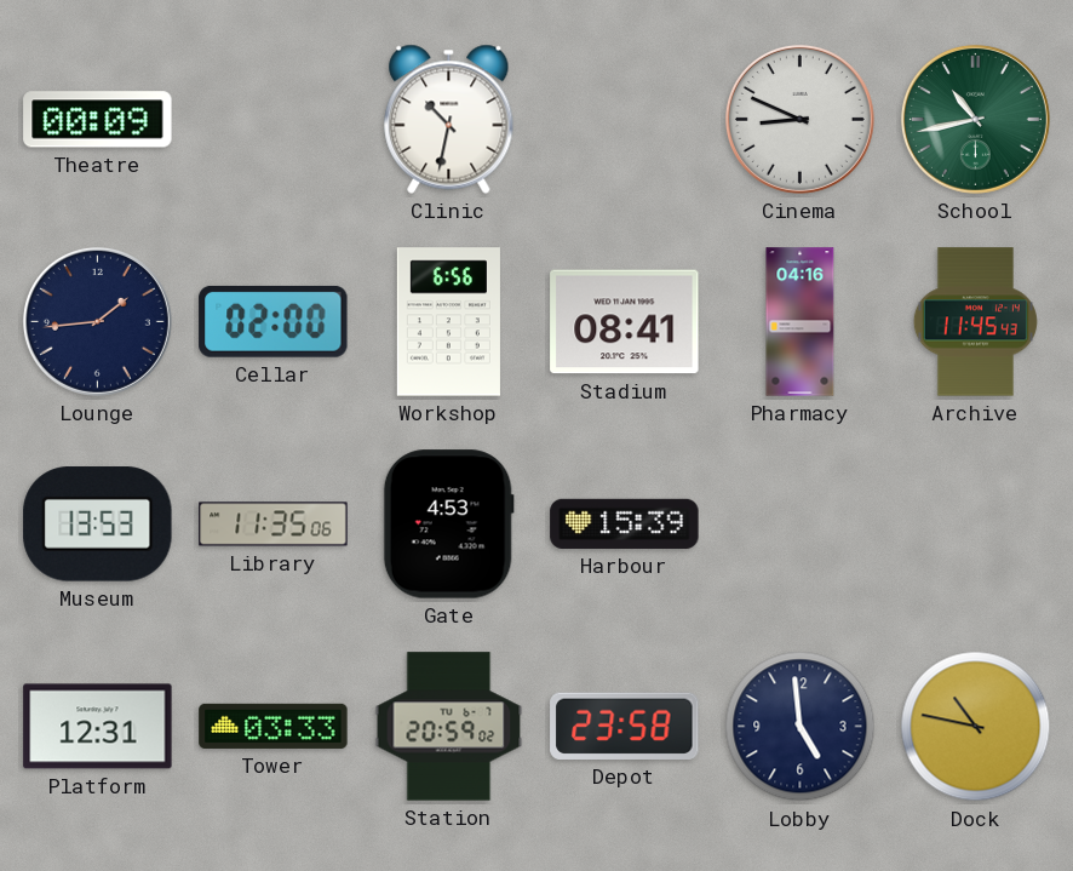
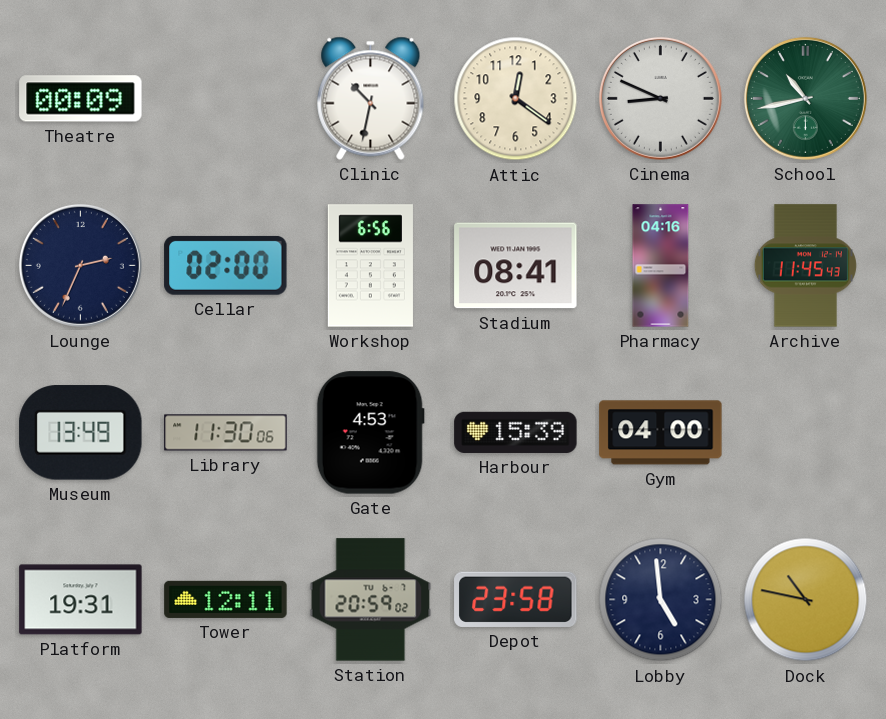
Attic: none -> 12:21 (516, 99)
Lounge: 1:44 -> 2:34 (80, 265)
Museum: 13:53 -> 13:49 (81, 433)
Library: 11:35 -> 11:30 (226, 433)
Gym: none -> 04:00 (661, 433)
Platform: 12:31 -> 19:31 (81, 600)
Tower: 03:33 -> 12:11 (226, 599)
